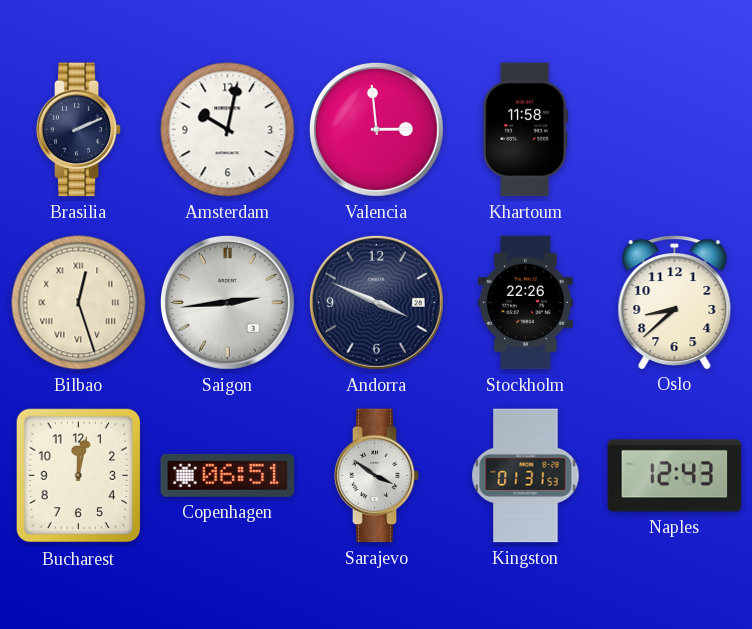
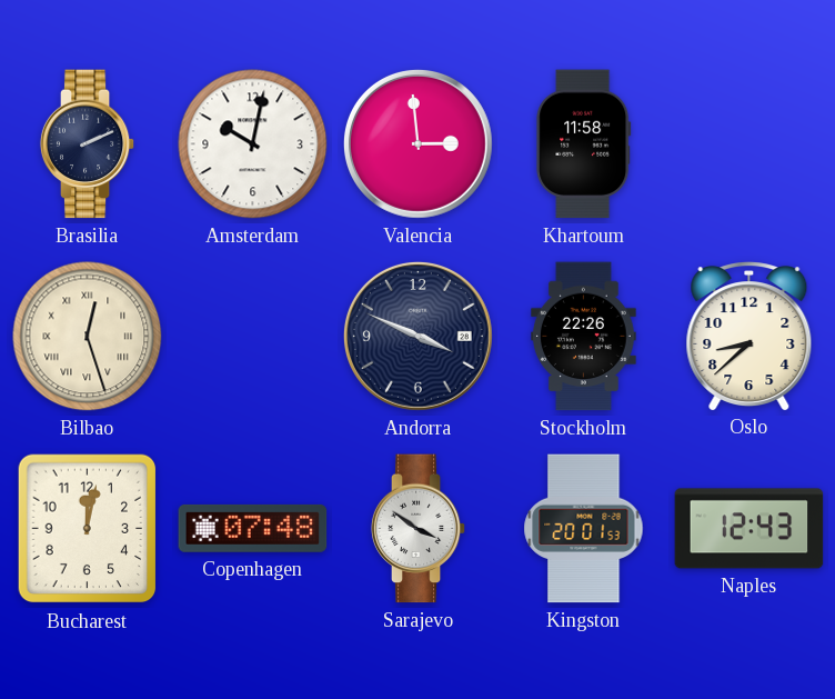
Saigon: 2:44 -> none (227, 302)
Copenhagen: 06:51 -> 07:48 (253, 528)
Kingston: 01:31 -> 20:01 (584, 529)
